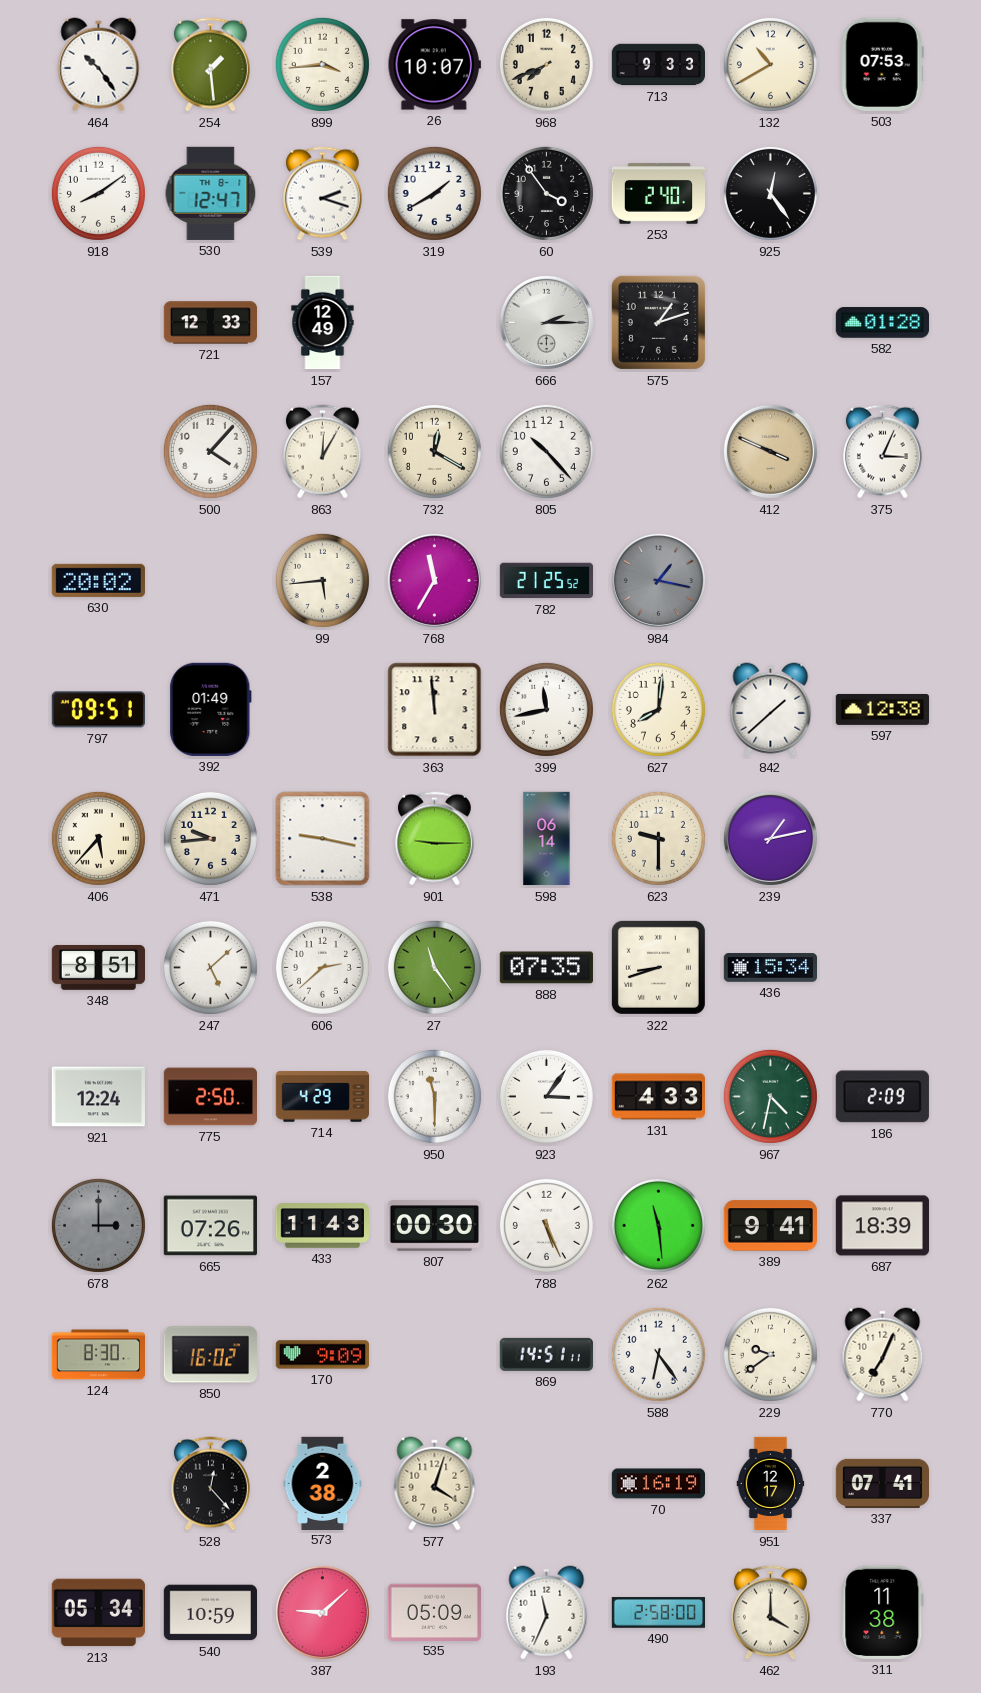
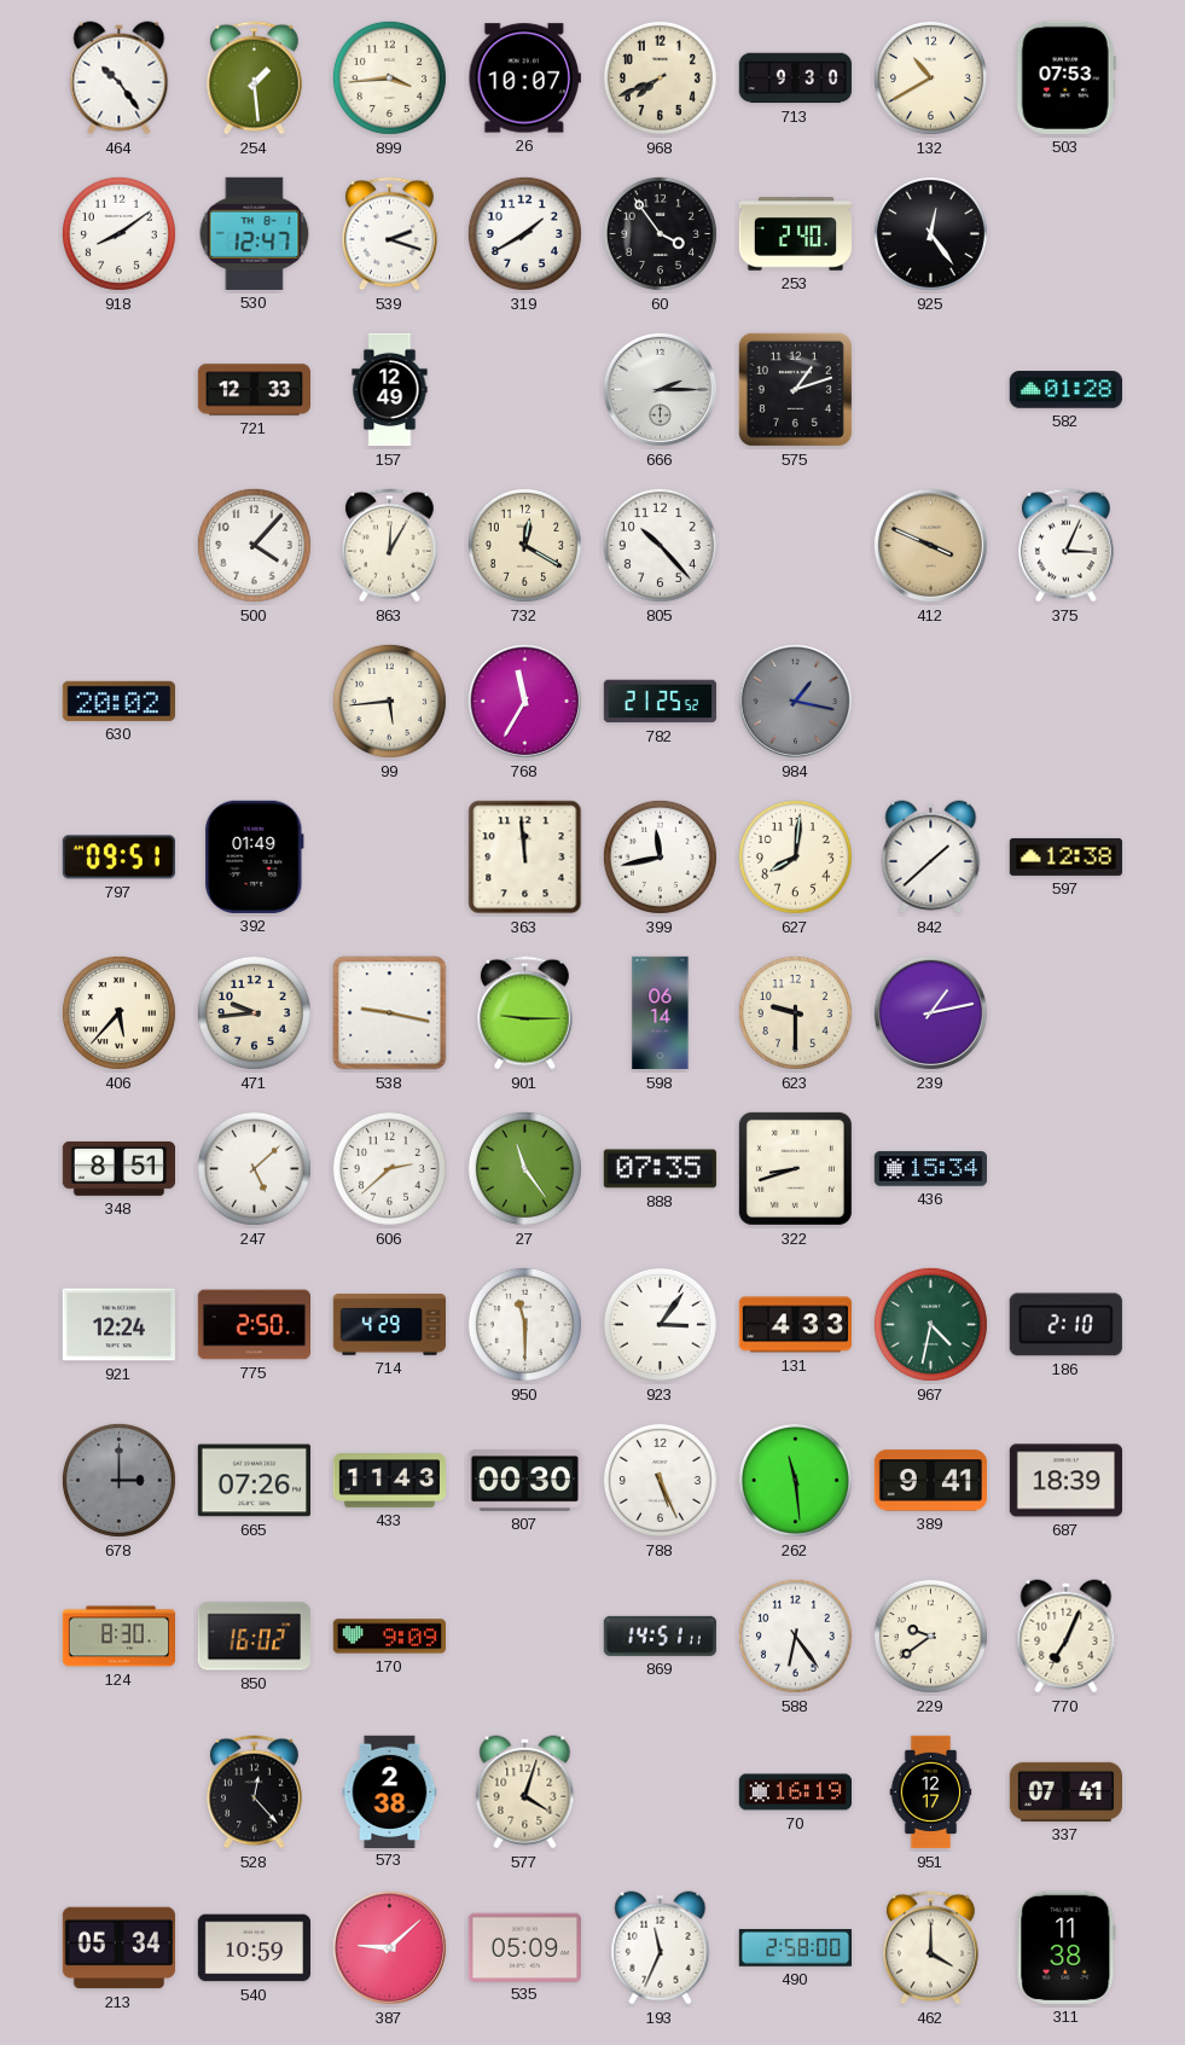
713: 9:33 -> 9:30 (795, 79)
186: 2:09 -> 2:10 (1065, 1325)
